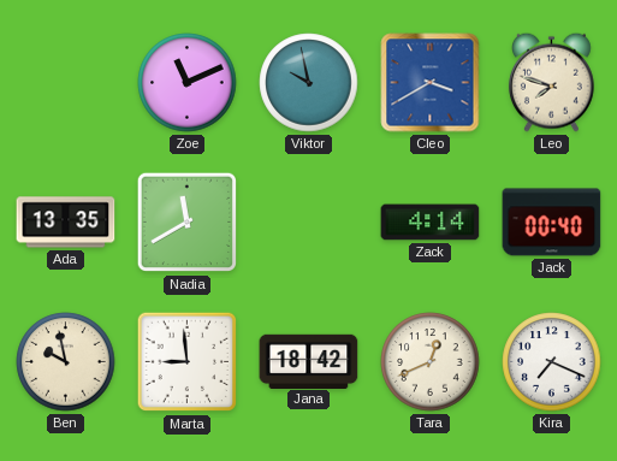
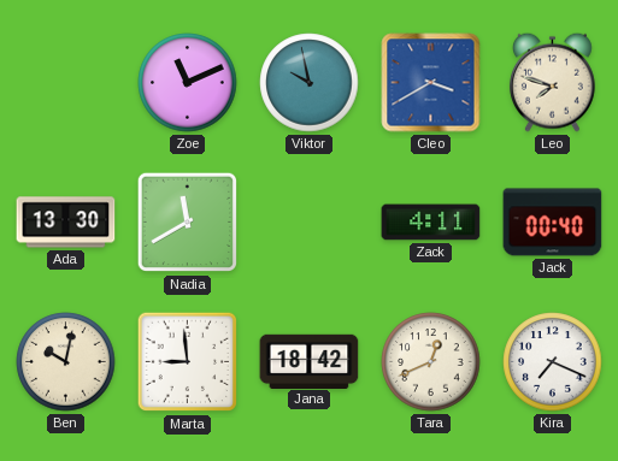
Ada: 13:35 -> 13:30 (66, 223)
Zack: 4:14 -> 4:11 (431, 223)
Ben: 9:58 -> 10:02 (66, 362)
